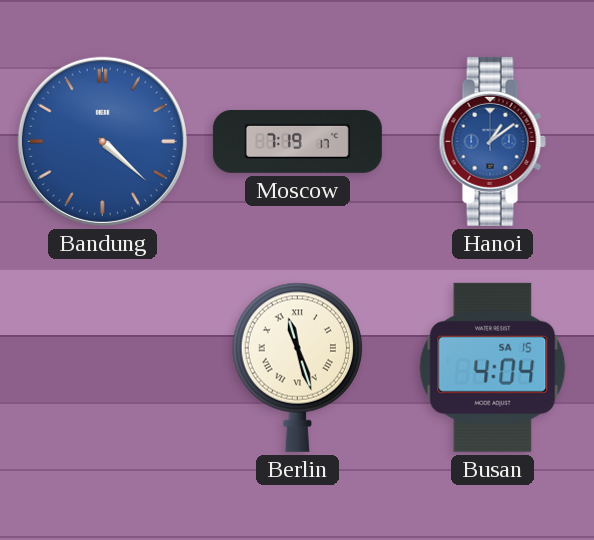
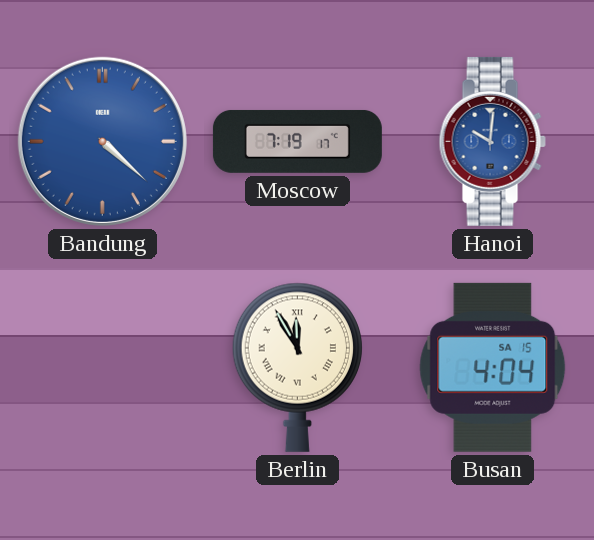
Hanoi: 1:09 -> 10:01 (492, 141)
Berlin: 11:27 -> 11:55 (297, 367)
